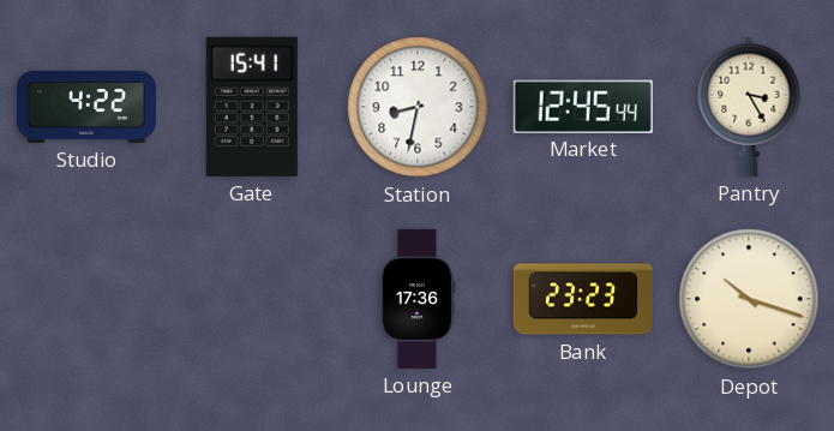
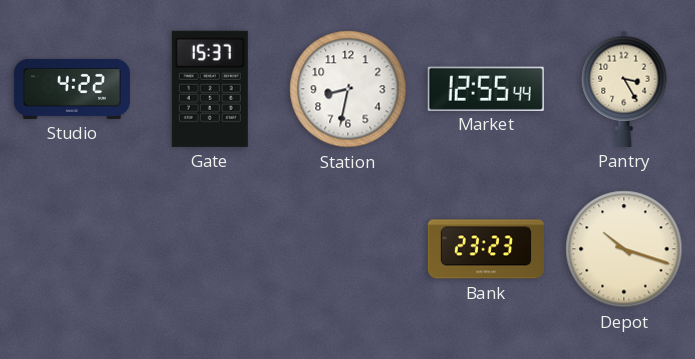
Gate: 15:41 -> 15:37 (210, 89)
Market: 12:45 -> 12:55 (486, 88)
Lounge: 17:36 -> none (418, 299)
